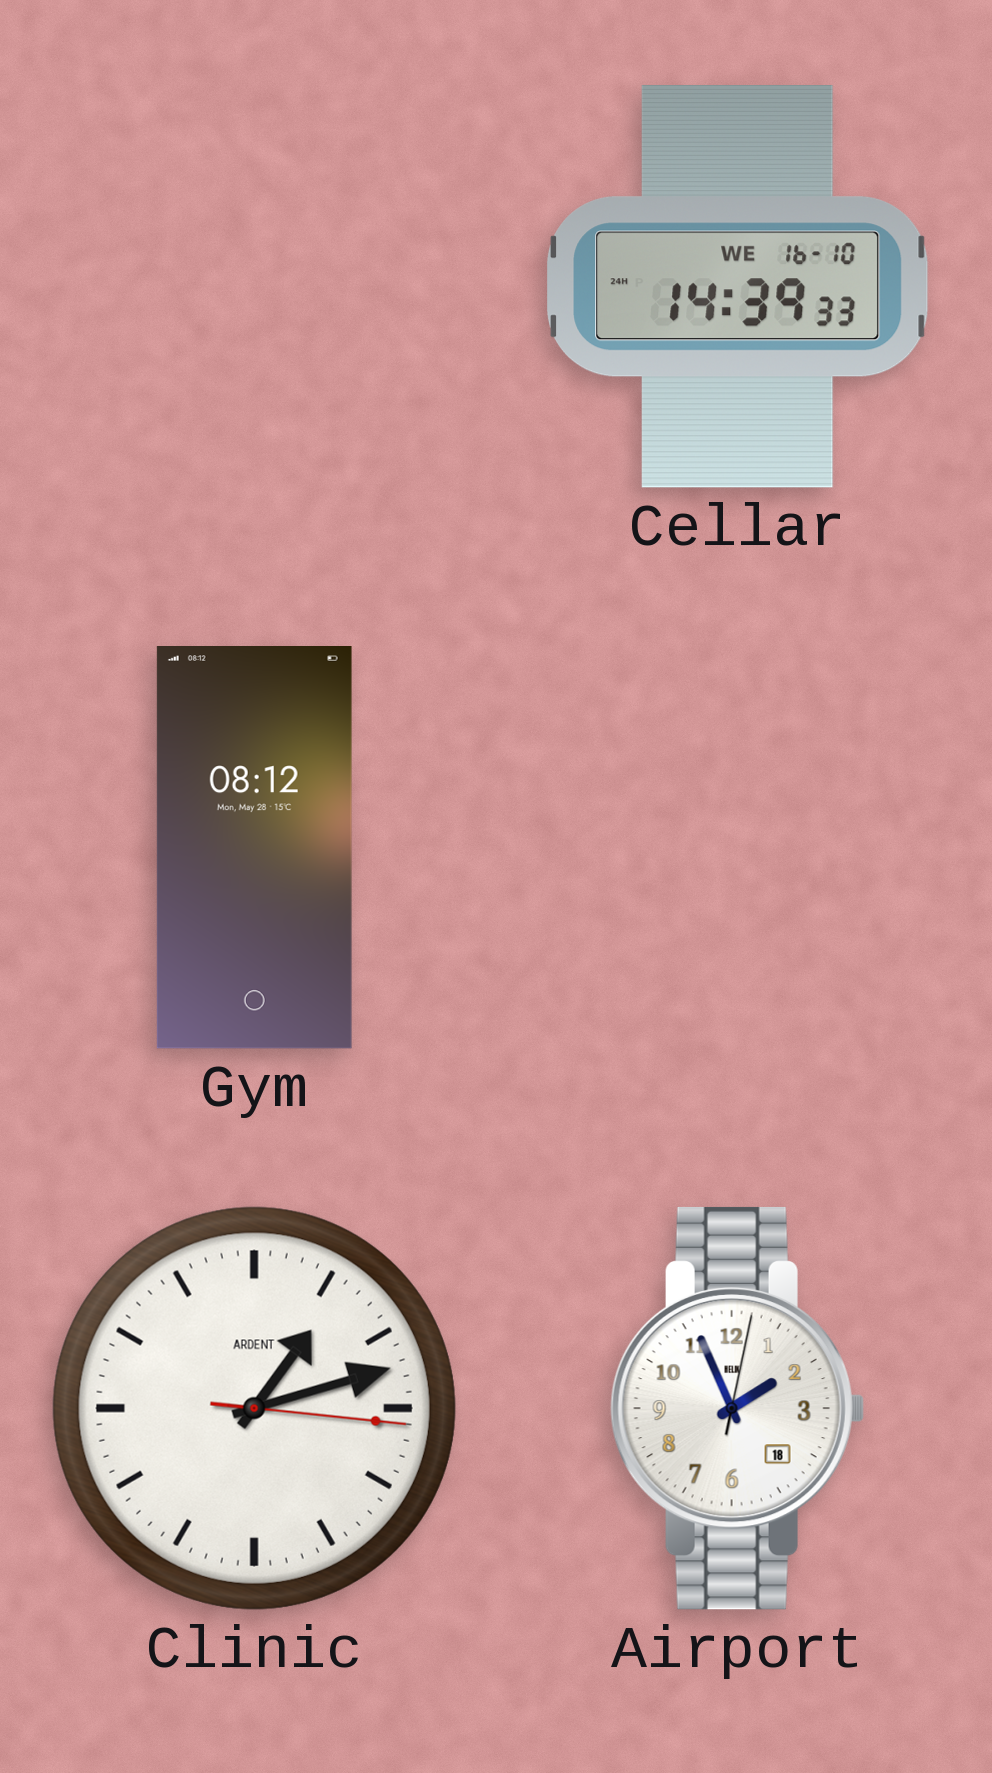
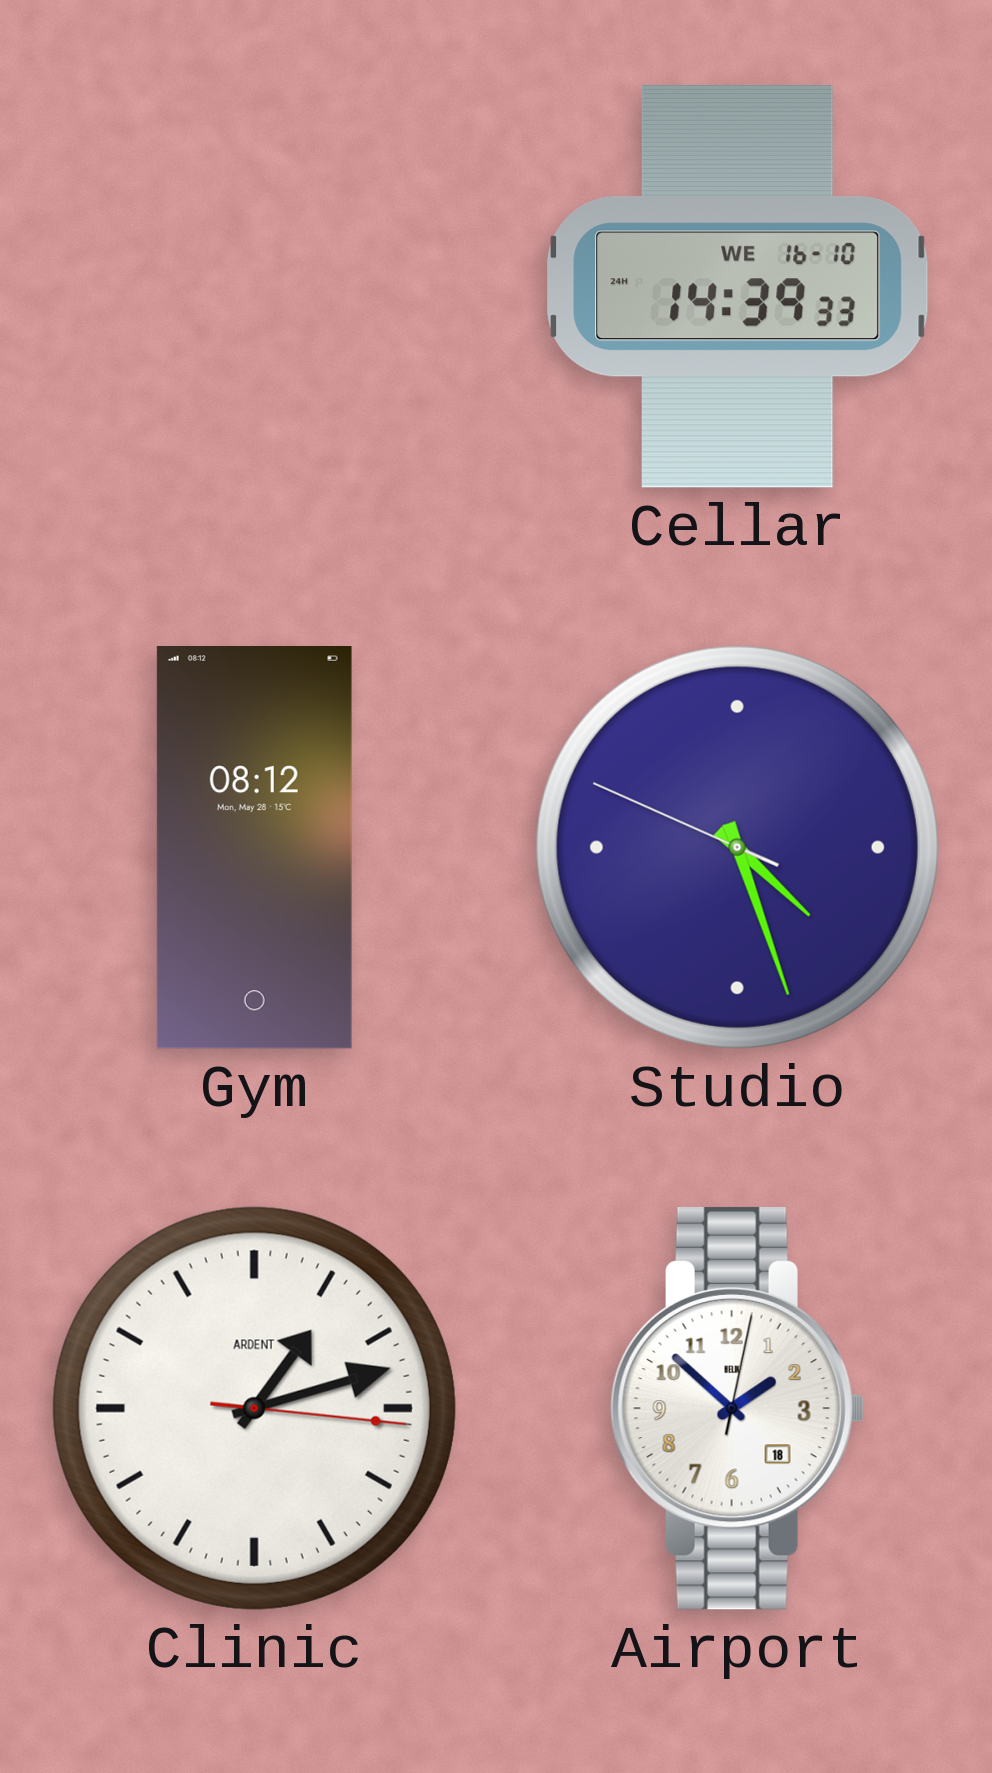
Studio: none -> 4:26 (737, 847)
Airport: 1:56 -> 1:52 (737, 1408)
